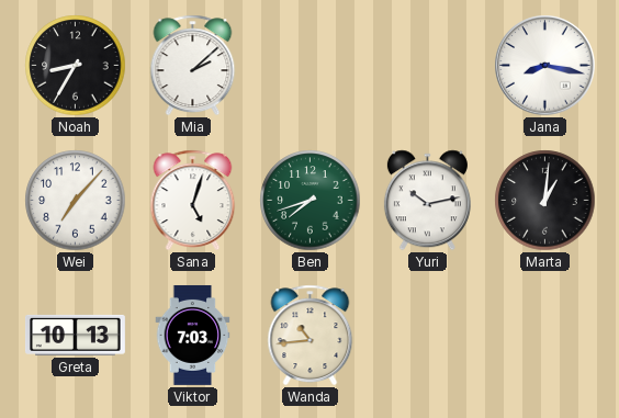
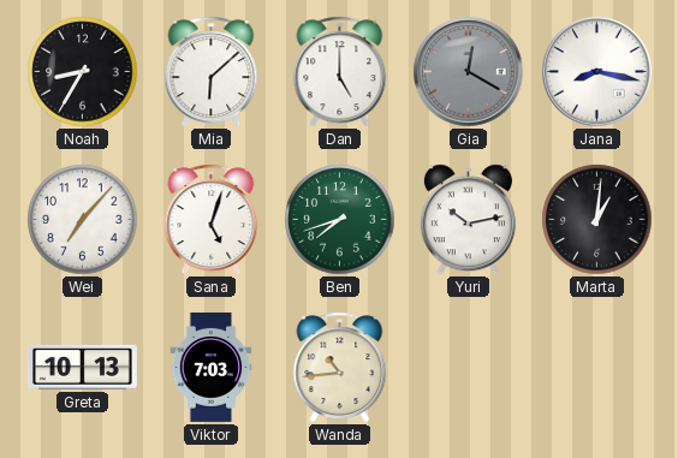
Mia: 2:08 -> 6:08 (212, 72)
Dan: none -> 5:00 (340, 72)
Gia: none -> 12:20 (469, 72)
